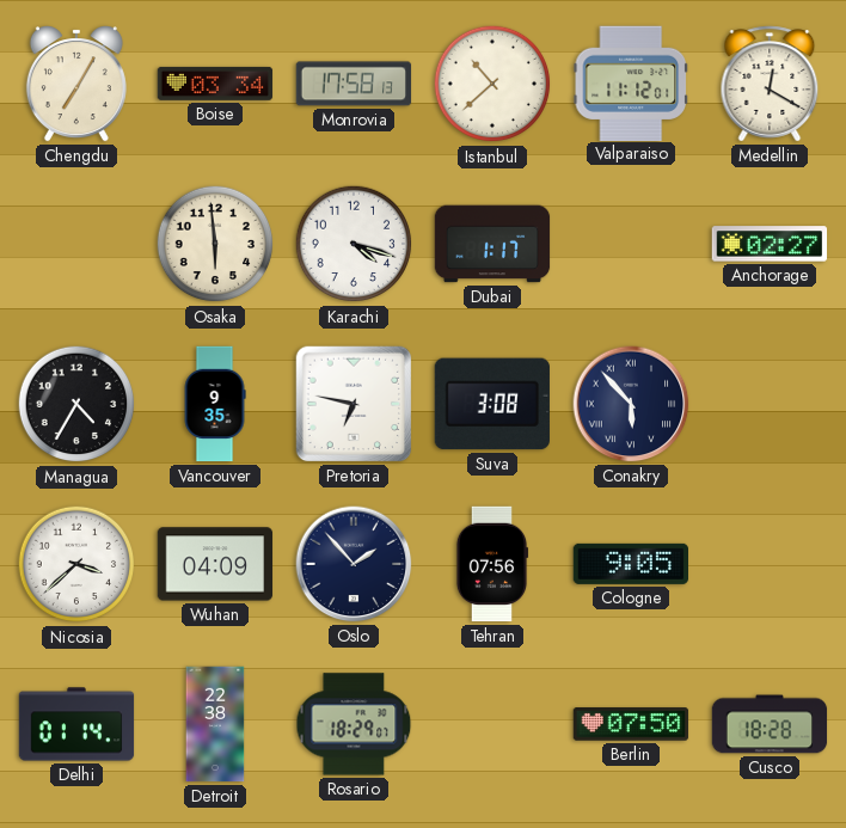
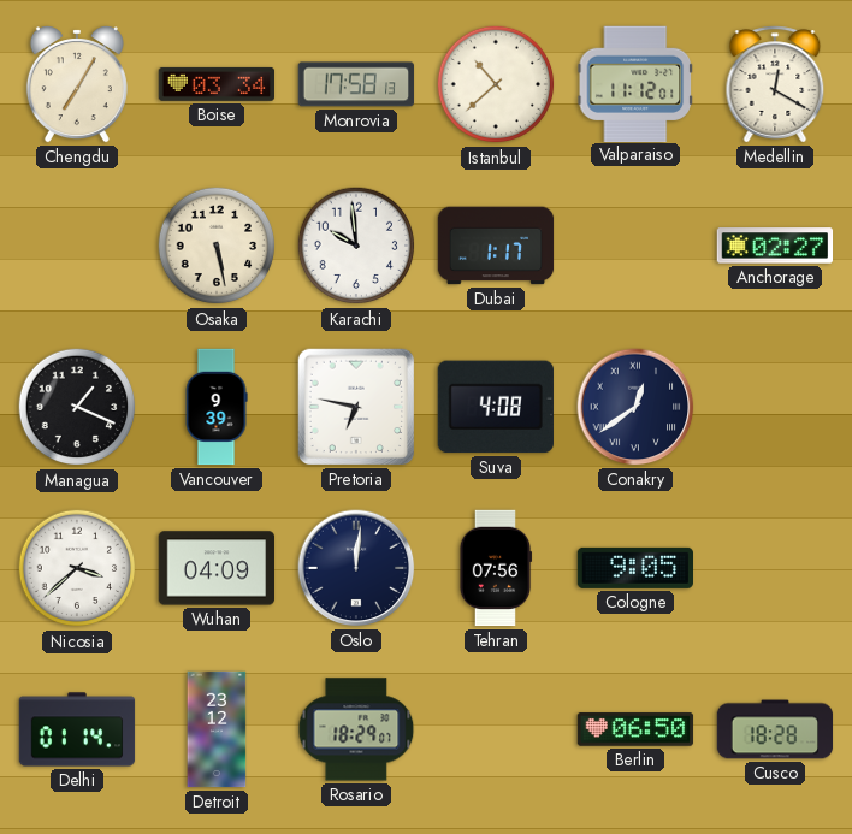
Osaka: 5:59 -> 5:28 (217, 246)
Karachi: 4:18 -> 9:59 (356, 246)
Managua: 4:35 -> 1:19 (77, 407)
Vancouver: 9:35 -> 9:39 (217, 407)
Suva: 3:08 -> 4:08 (496, 407)
Conakry: 5:53 -> 12:39 (635, 407)
Oslo: 1:53 -> 12:01 (356, 568)
Detroit: 22:38 -> 23:12 (217, 729)
Berlin: 07:50 -> 06:50 (635, 729)
